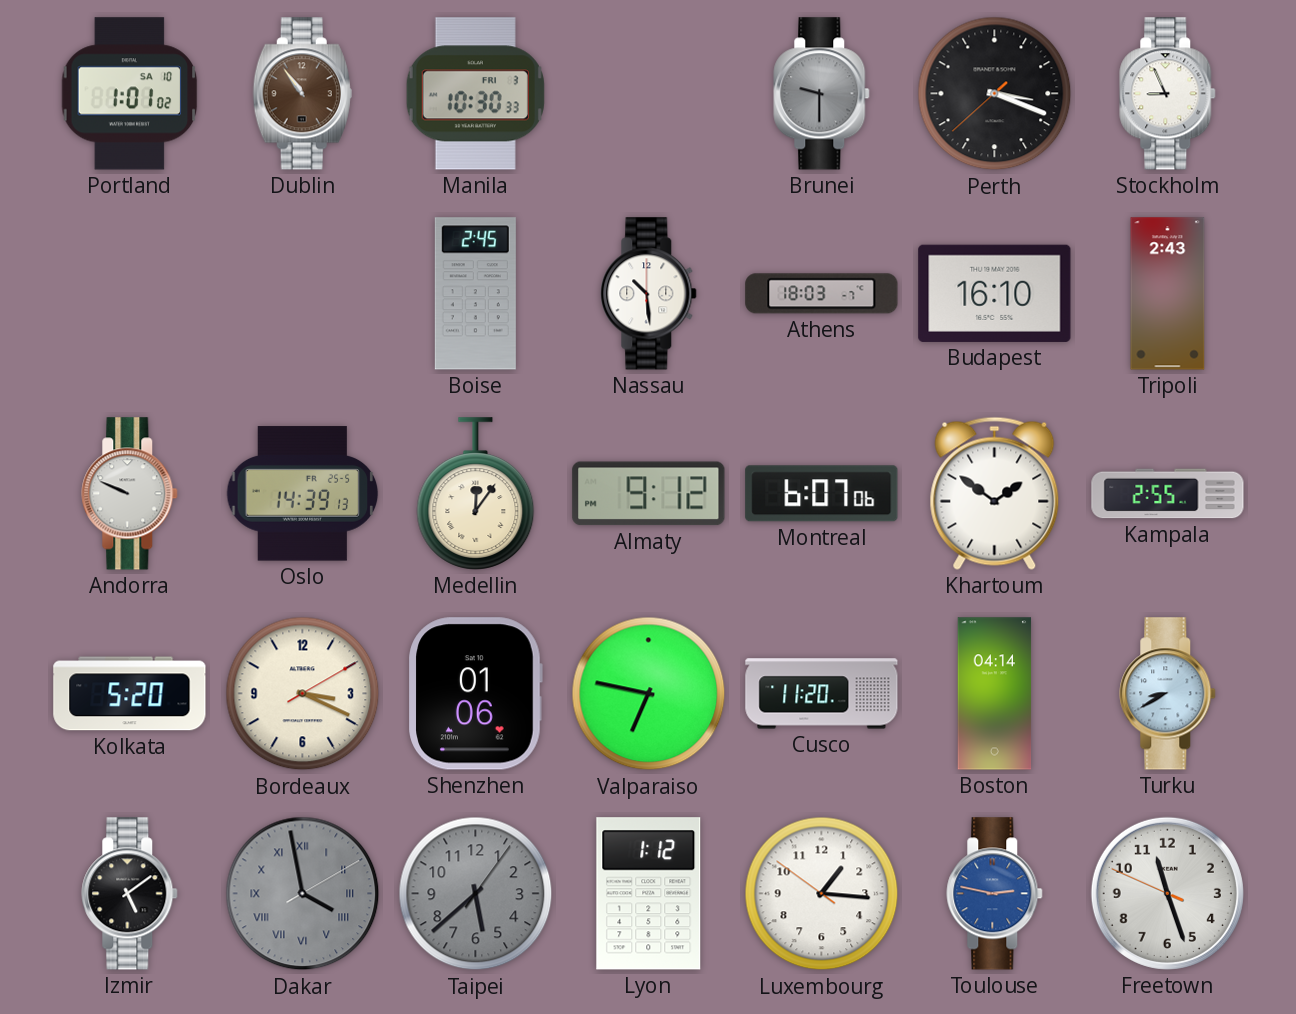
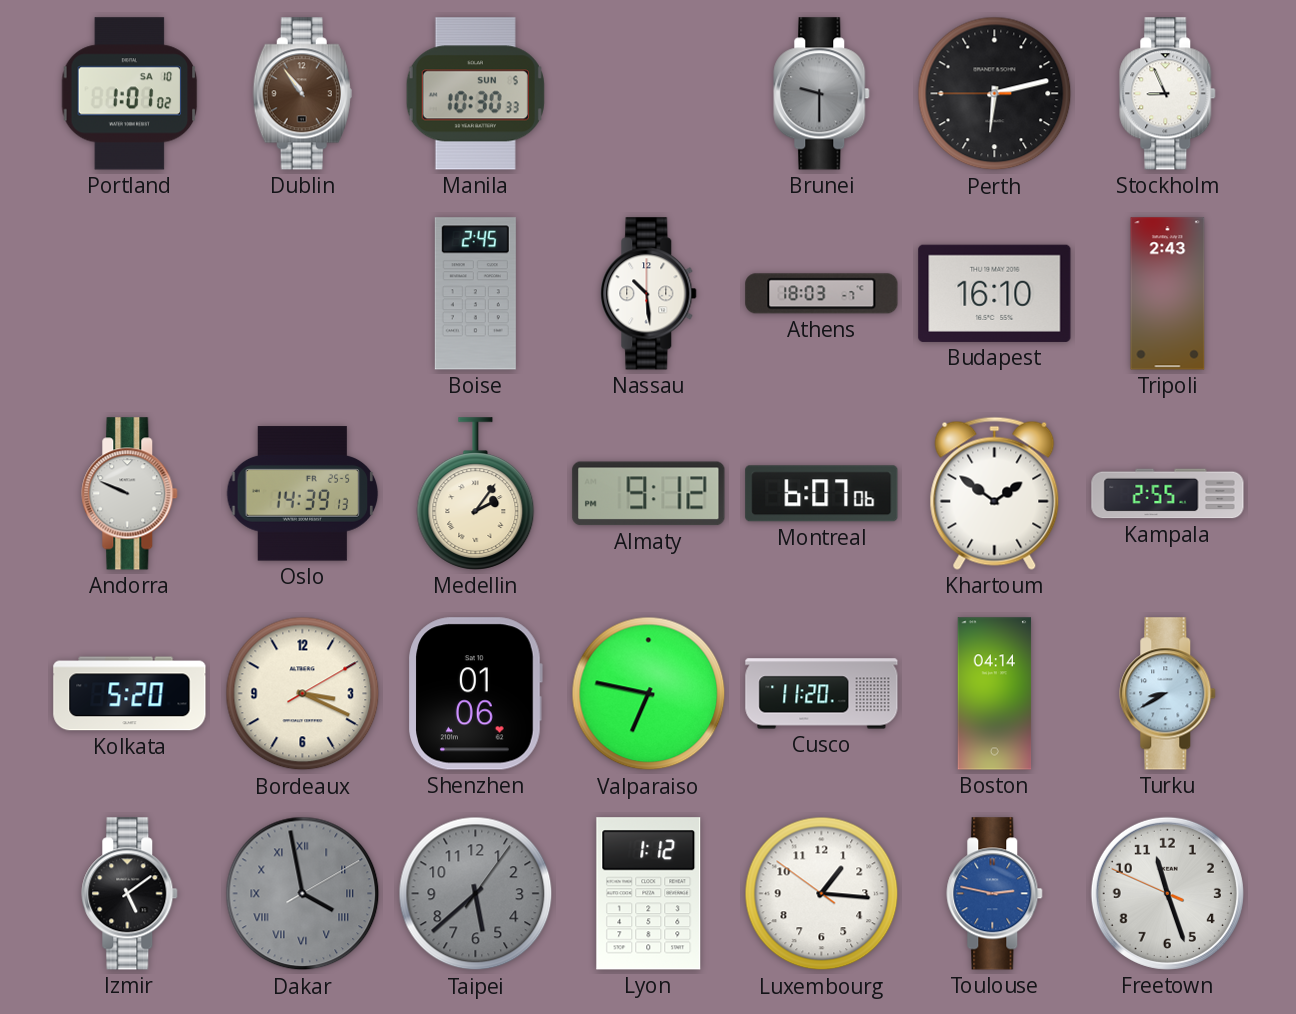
Manila date: FRI 3 -> SUN 5 (475, 94)
Perth: 3:18 -> 6:12 (995, 94)
Medellin: 12:06 -> 2:06 (476, 494)
